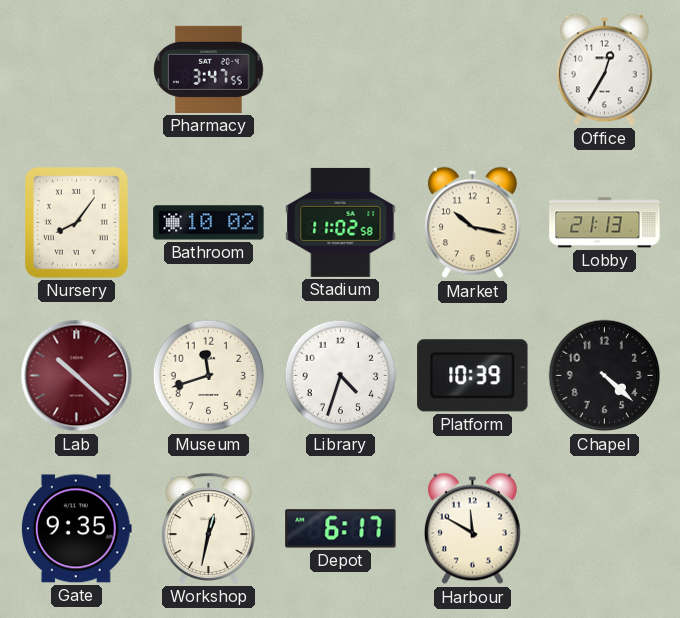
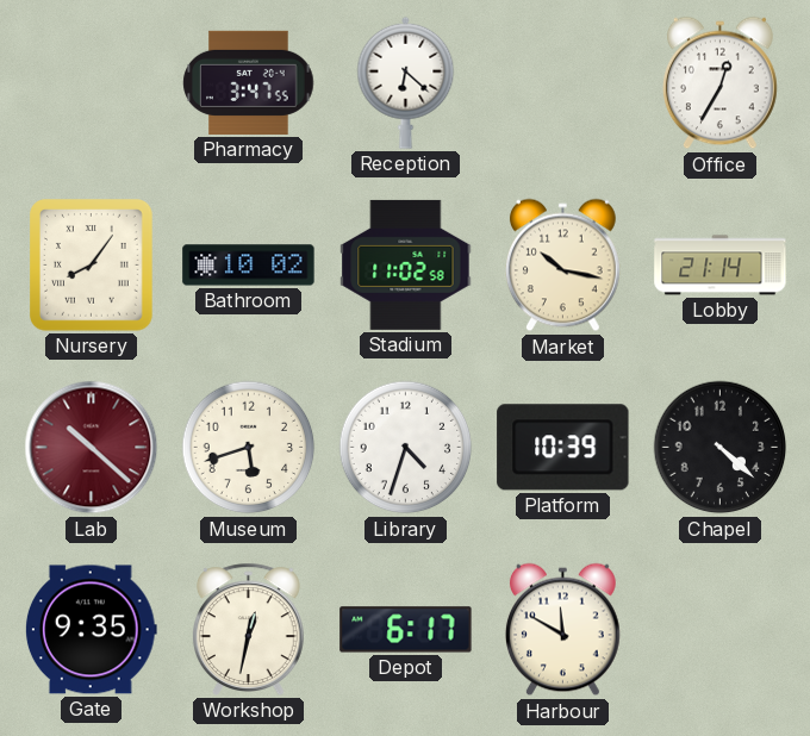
Reception: none -> 6:22 (406, 82)
Lobby: 21:13 -> 21:14 (721, 266)
Museum: 11:42 -> 5:42 (249, 448)
